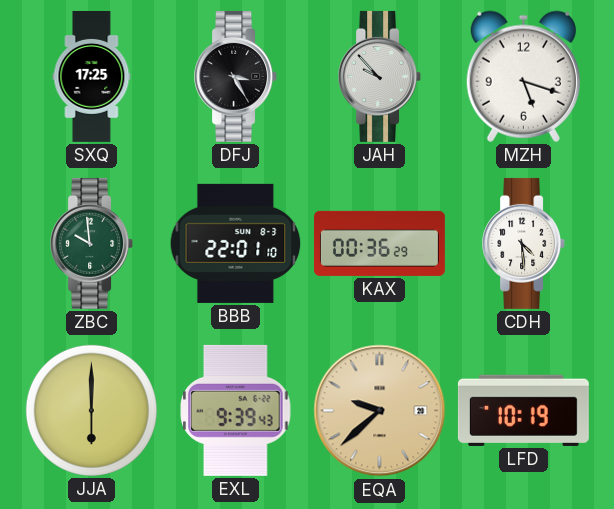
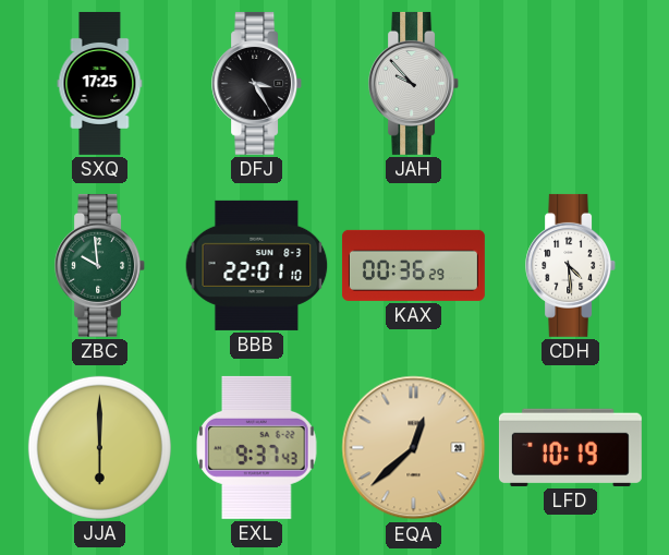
MZH: 5:18 -> none (523, 76)
EXL: 9:39 -> 9:37 (257, 447)
EQA: 9:38 -> 12:38 (414, 448)
